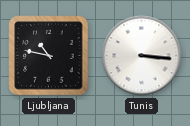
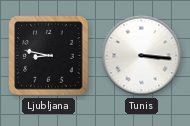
Ljubljana: 10:47 -> 8:47 (49, 56)
